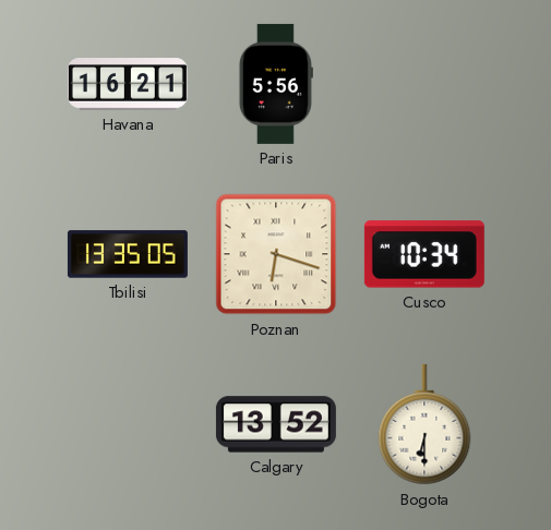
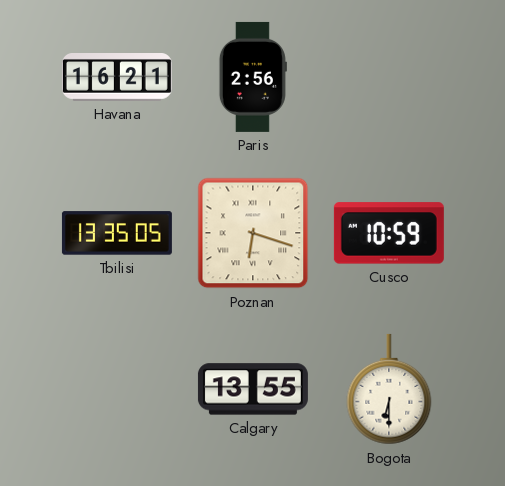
Paris: 5:56 -> 2:56 (253, 77)
Cusco: 10:34 -> 10:59 (389, 233)
Calgary: 13:52 -> 13:55 (253, 389)
